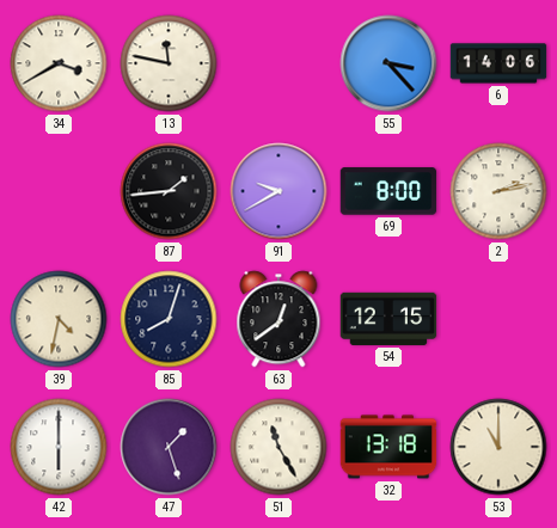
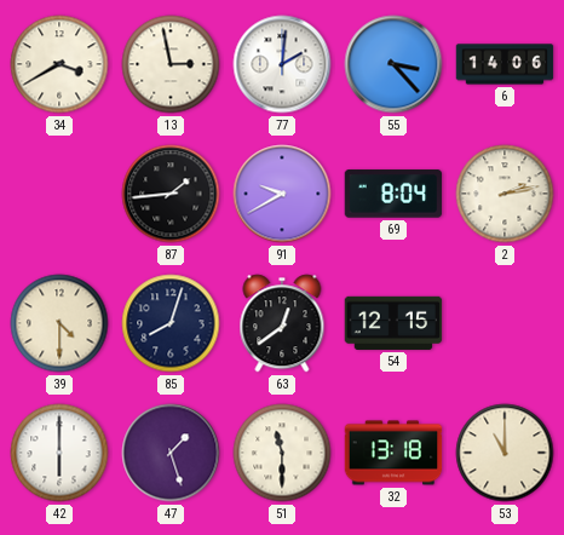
13: 11:47 -> 2:58 (171, 64)
77: none -> 2:01 (282, 64)
69: 8:00 -> 8:04 (393, 194)
39: 4:32 -> 4:30 (59, 323)
51: 11:25 -> 11:30 (282, 453)
